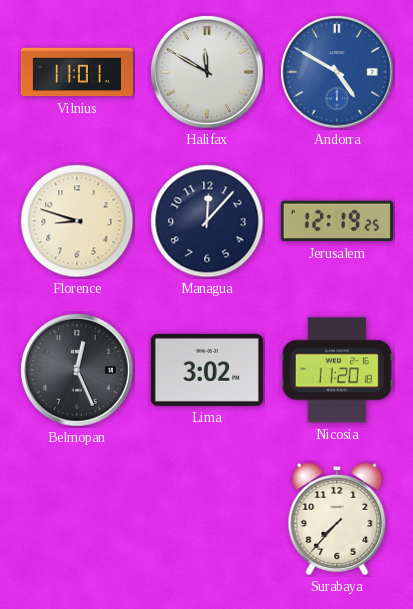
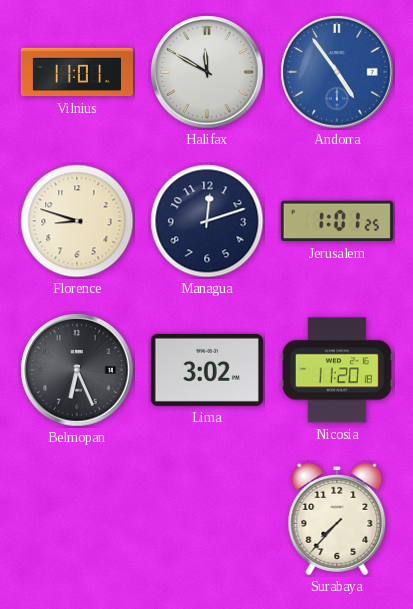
Andorra: 4:50 -> 4:54 (337, 72)
Managua: 12:07 -> 12:12 (207, 221)
Jerusalem: 12:19 -> 1:01 (337, 221)
Belmopan: 12:26 -> 6:26 (77, 370)
